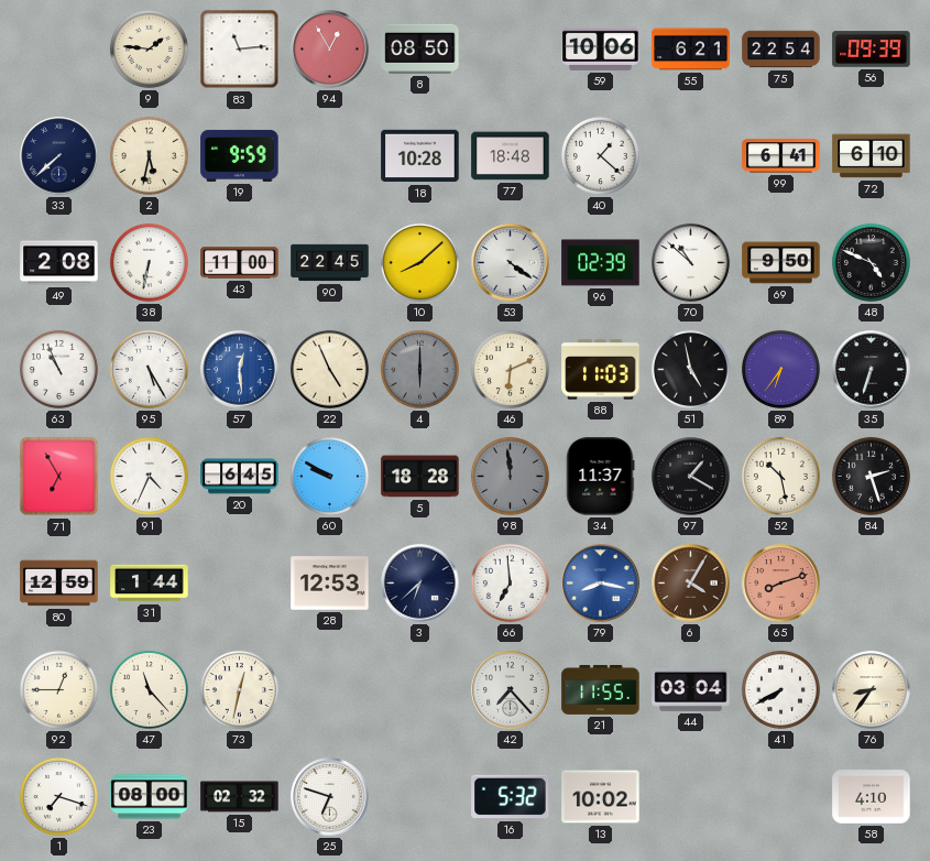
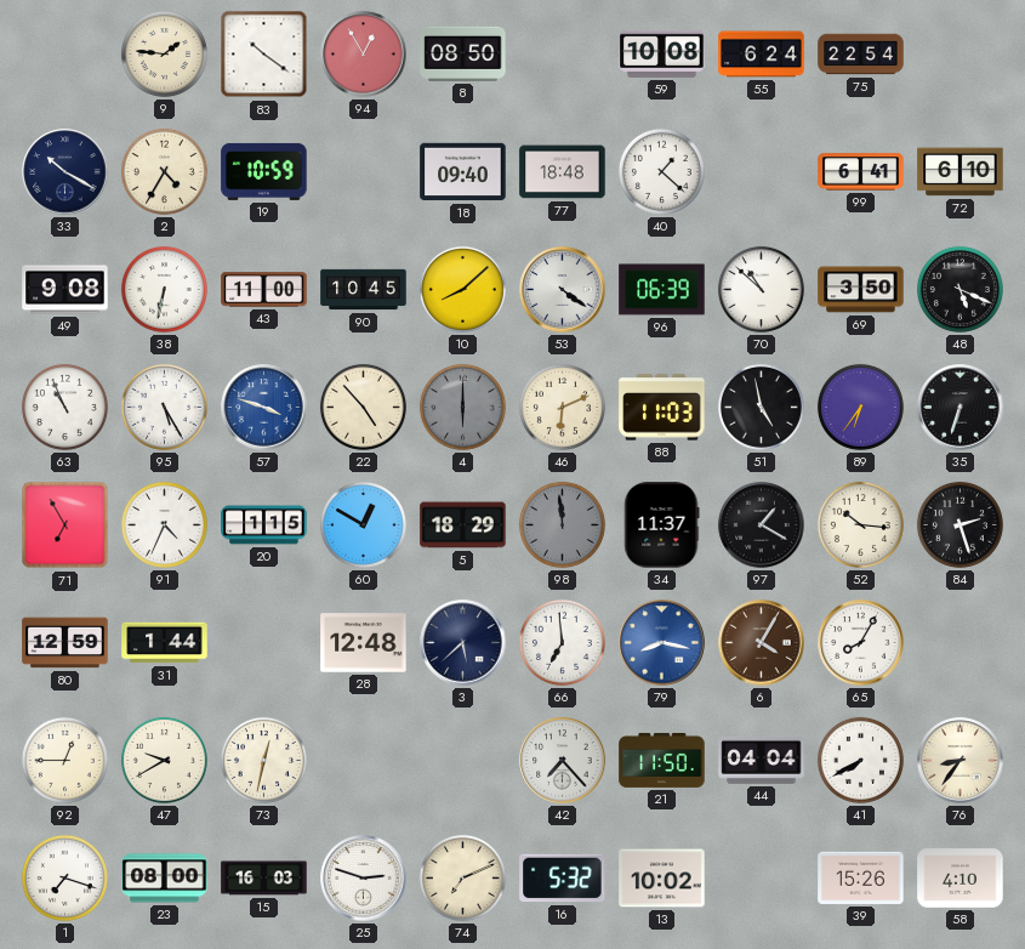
83: 11:14 -> 10:21 (264, 55)
59: 10:06 -> 10:08 (662, 53)
55: 6:21 -> 6:24 (762, 55)
56: 09:39 -> none (872, 50)
33: 7:38 -> 10:20 (66, 172)
2: 5:32 -> 4:35 (164, 171)
19: 9:59 -> 10:59 (264, 171)
18: 10:28 -> 09:40 (463, 172)
49: 2:08 -> 9:08 (66, 290)
90: 22:45 -> 10:45 (364, 290)
96: 02:39 -> 06:39 (662, 290)
69: 9:50 -> 3:50 (861, 290)
48: 4:49 -> 5:19 (959, 289)
57: 12:29 -> 3:48 (264, 408)
22: 4:56 -> 4:53 (363, 407)
20: 6:45 -> 1:15 (264, 525)
60: 9:50 -> 12:50 (363, 524)
5: 18:28 -> 18:29 (463, 525)
52: 10:28 -> 10:16 (860, 524)
28: 12:53 -> 12:48 (364, 643)
3: 6:38 -> 5:38 (463, 643)
65: 8:12 -> 8:05 (861, 643)
65 dial: salmon -> white (861, 643)
47: 11:23 -> 9:40 (164, 760)
21: 11:55 -> 11:50 (662, 760)
44: 03:04 -> 04:04 (762, 760)
15: 02:32 -> 16:03 (264, 879)
25: 6:48 -> 2:48 (364, 879)
74: none -> 7:11 (462, 877)
39: none -> 15:26 (861, 877)
